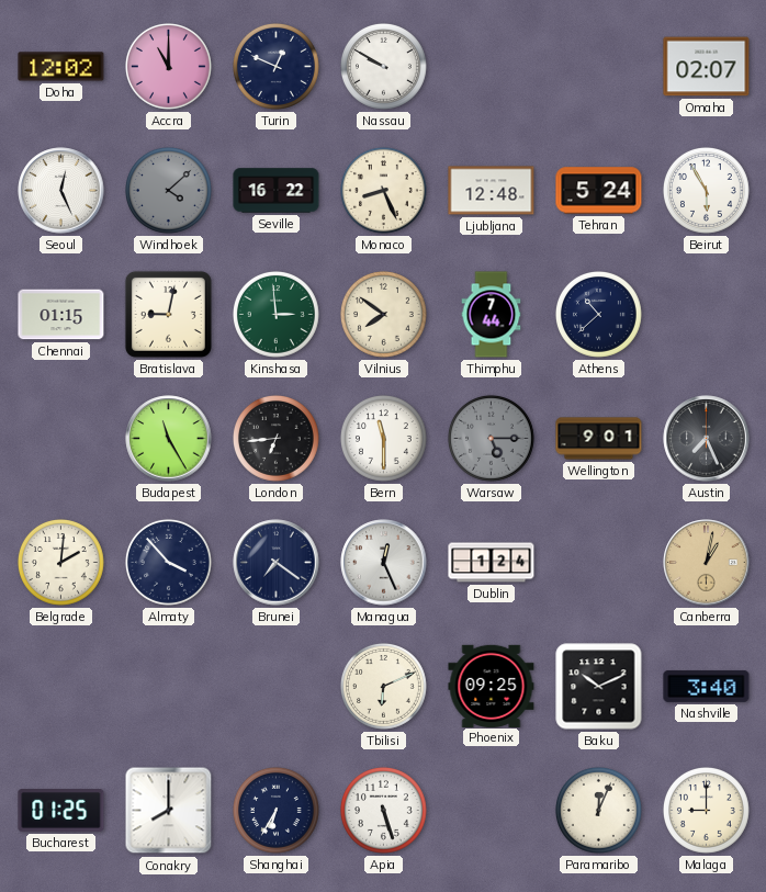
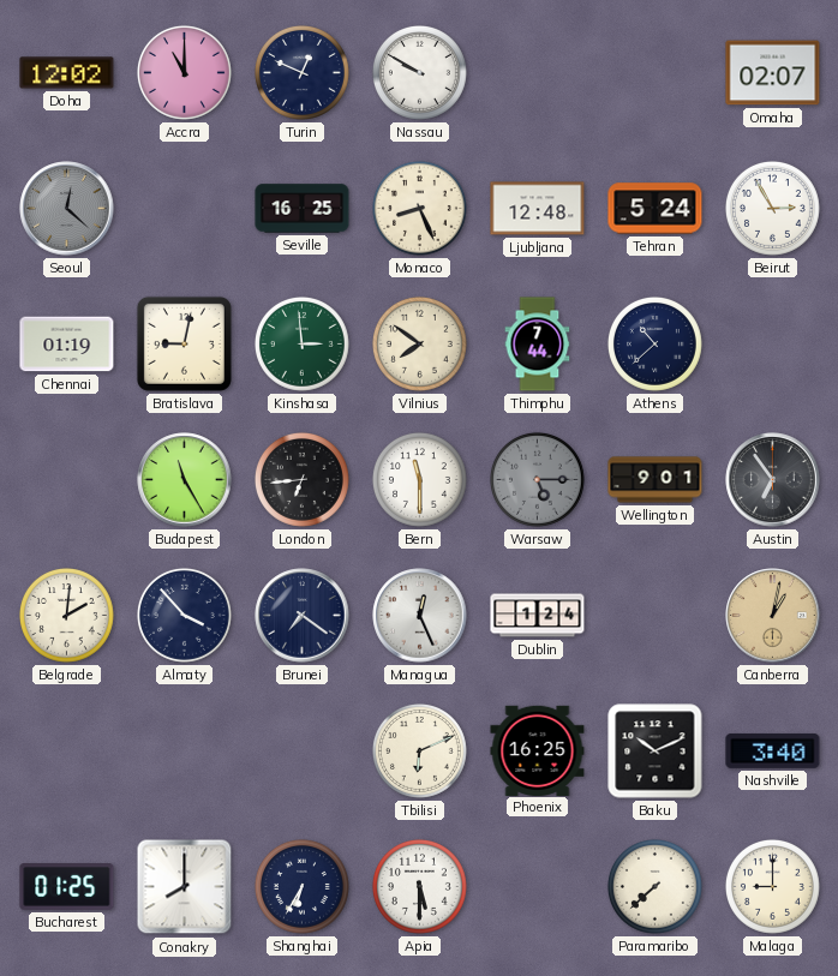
Seoul: 12:26 -> 12:22 (67, 209)
Seoul dial: white -> grey (67, 209)
Windhoek: 4:08 -> none (168, 190)
Seville: 16:22 -> 16:25 (303, 209)
Beirut: 5:55 -> 2:55 (772, 208)
Chennai: 01:15 -> 01:19 (67, 345)
Austin: 7:26 -> 6:54 (773, 480)
Phoenix: 09:25 -> 16:25 (538, 750)
Apia: 5:27 -> 5:30 (419, 886)
Paramaribo: 12:04 -> 7:38 (654, 886)
